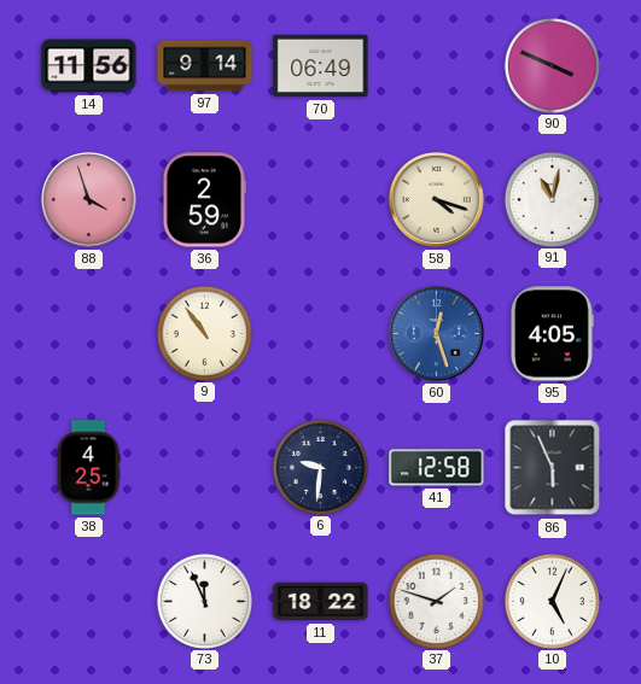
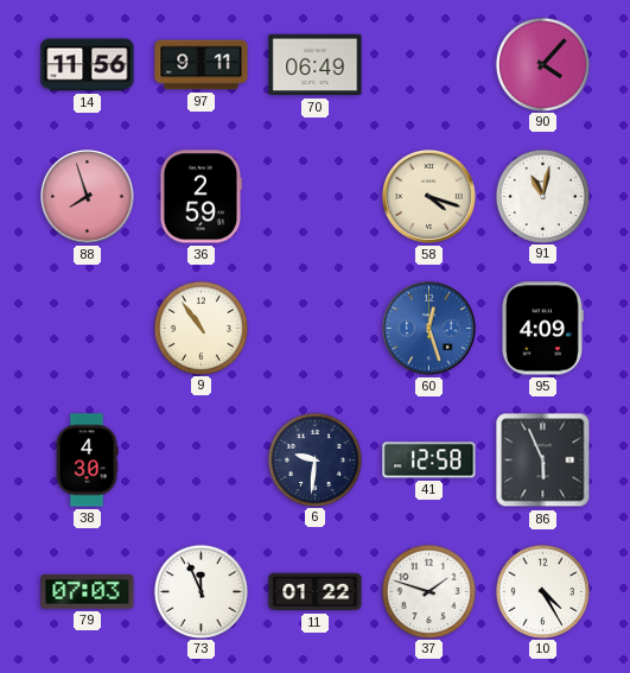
97: 9:14 -> 9:11 (202, 65)
90: 3:49 -> 4:07 (542, 64)
88: 3:57 -> 7:57 (87, 196)
95: 4:05 -> 4:09 (542, 329)
38: 4:25 -> 4:30 (87, 461)
79: none -> 07:03 (88, 591)
11: 18:22 -> 01:22 (316, 592)
10: 5:04 -> 4:25 (542, 591)
